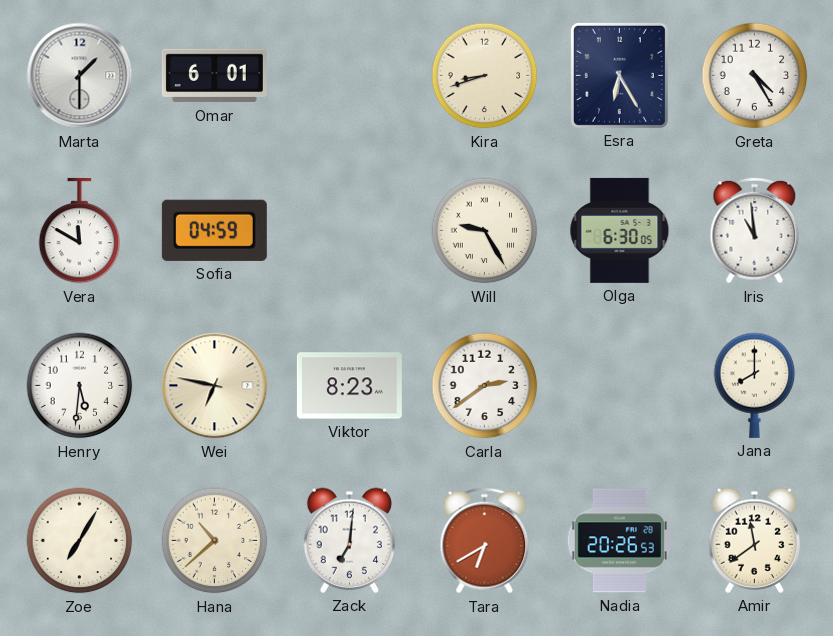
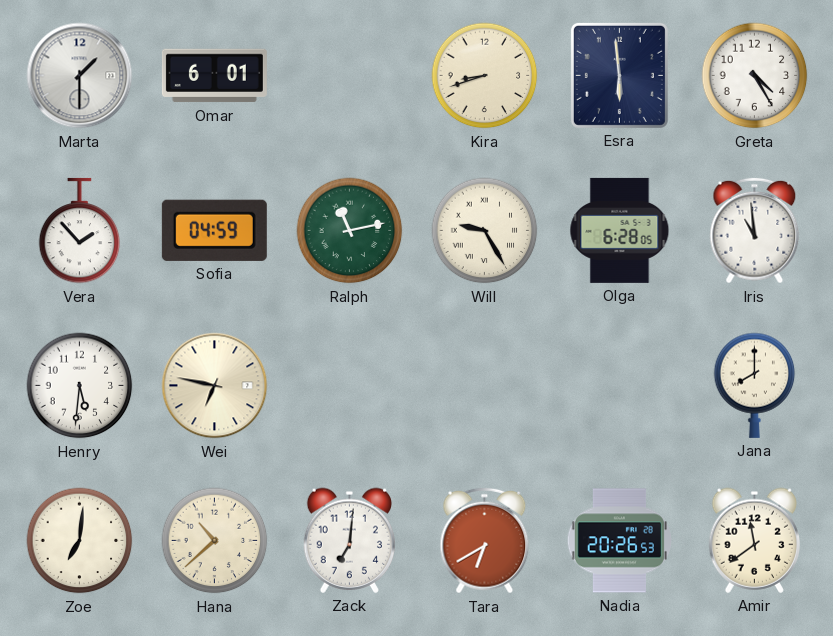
Esra: 6:25 -> 5:59 (619, 75)
Vera: 11:50 -> 1:53 (80, 231)
Ralph: none -> 11:13 (350, 231)
Olga: 6:30 -> 6:28 (620, 230)
Viktor: 8:23 -> none (349, 386)
Carla: 2:39 -> none (485, 386)
Zoe: 7:05 -> 7:01 (80, 541)
